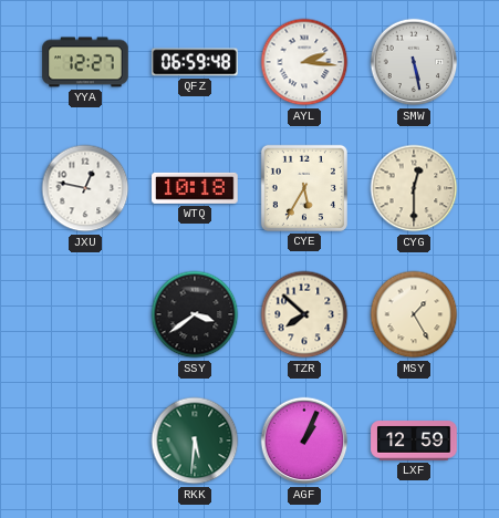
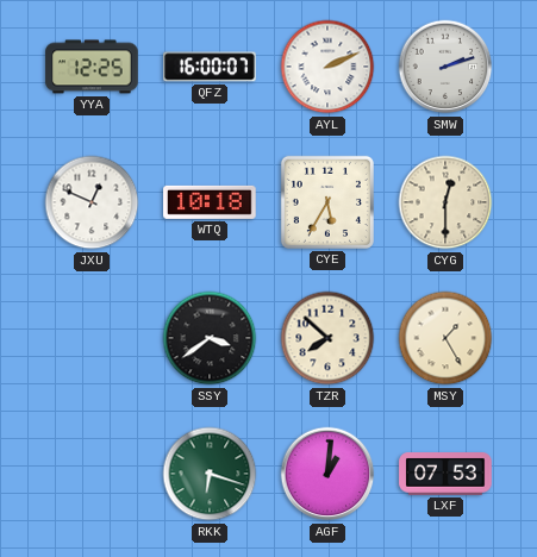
YYA: 12:27 -> 12:25 (92, 67)
QFZ: 06:59 -> 16:00 (210, 67)
AYL: 2:16 -> 2:11 (327, 67)
SMW: 5:28 -> 2:12 (445, 67)
JXU: 12:47 -> 12:49 (92, 202)
RKK: 5:31 -> 6:18 (210, 474)
AGF: 1:04 -> 1:01 (327, 474)
LXF: 12:59 -> 07:53 (445, 474)
